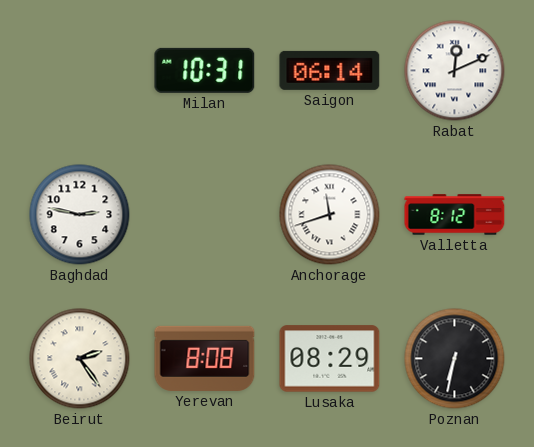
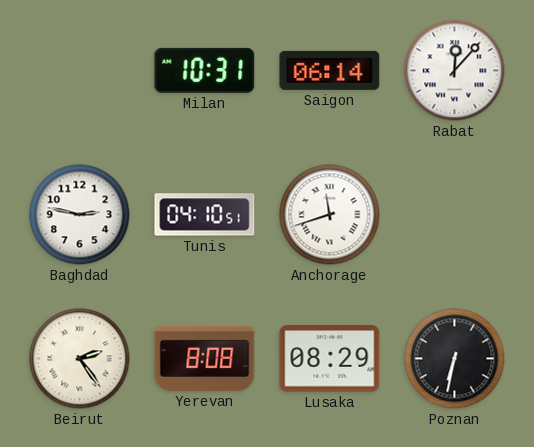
Rabat: 12:11 -> 12:07 (455, 71)
Tunis: none -> 04:10 (205, 215)
Valletta: 8:12 -> none (455, 215)
